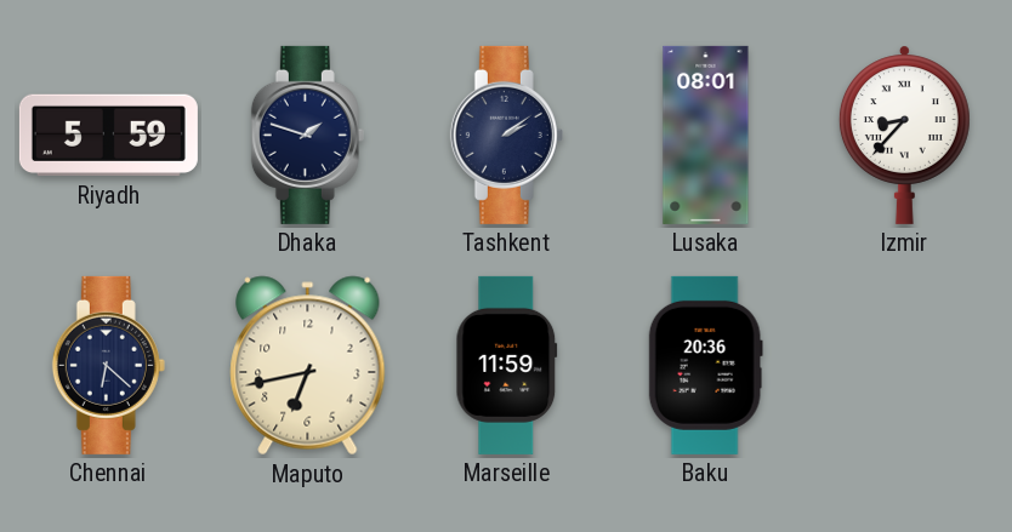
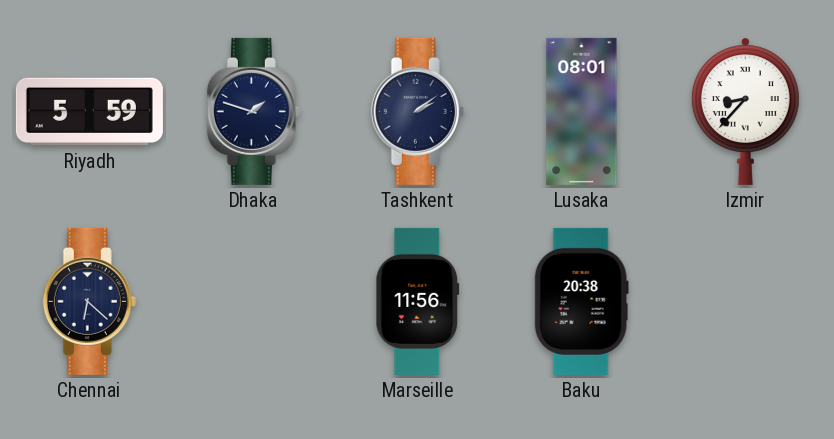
Maputo: 6:43 -> none (308, 366)
Marseille: 11:59 -> 11:56 (418, 301)
Baku: 20:36 -> 20:38 (581, 301)
